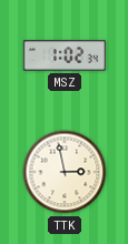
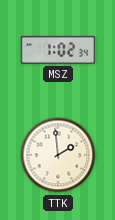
TTK: 2:58 -> 1:59 (58, 155)
